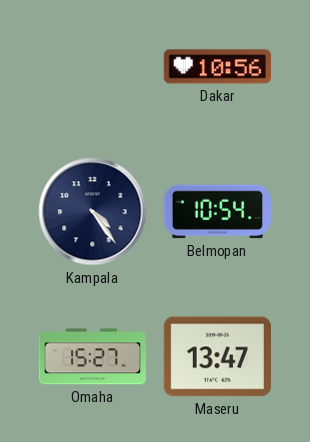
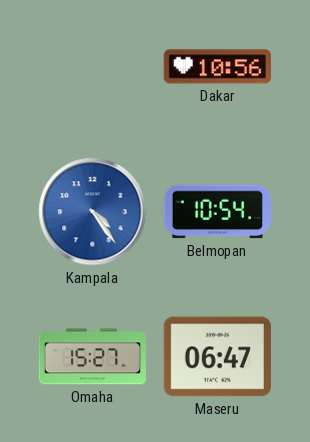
Kampala dial: navy -> blue (93, 212)
Maseru: 13:47 -> 06:47 (217, 357)
